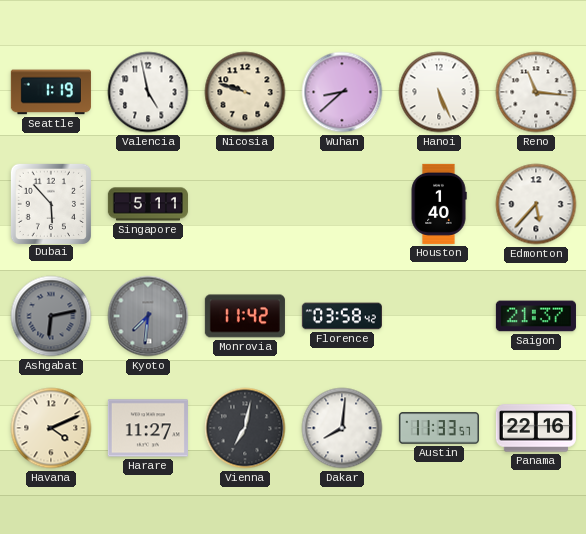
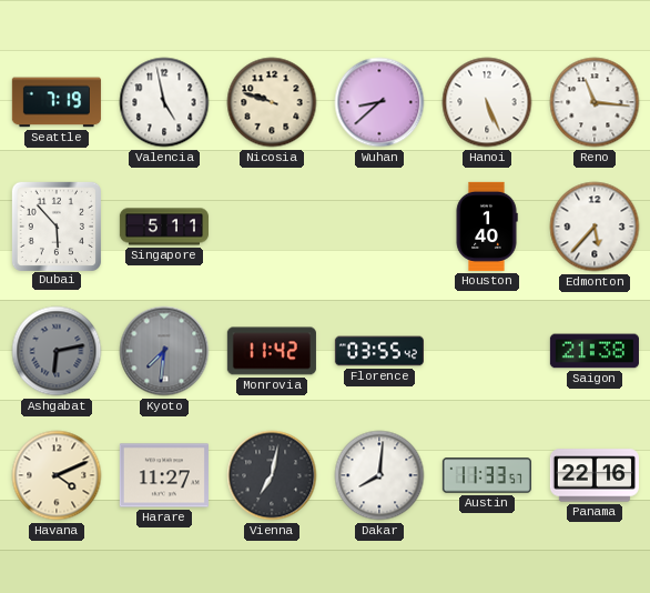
Seattle: 1:19 -> 7:19 (57, 102)
Florence: 03:58 -> 03:55 (379, 351)
Saigon: 21:37 -> 21:38 (595, 351)
